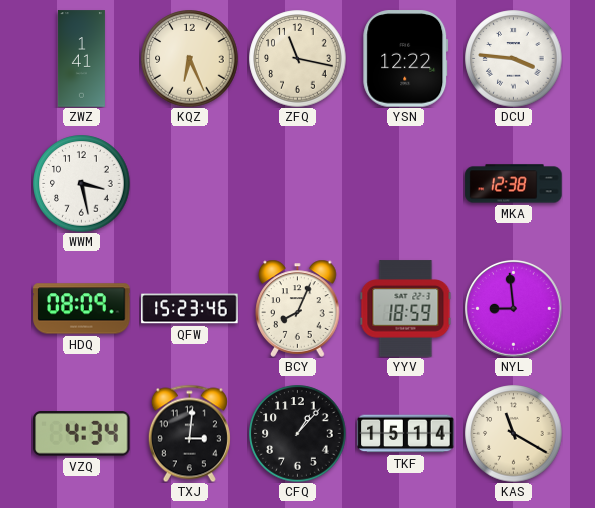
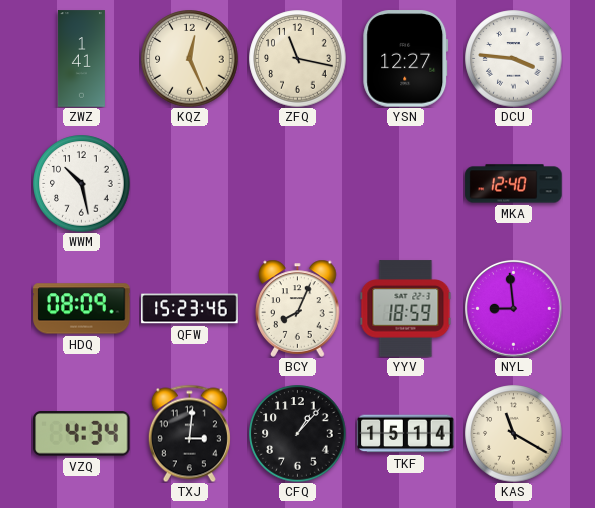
KQZ: 6:26 -> 12:26 (190, 59)
YSN: 12:22 -> 12:27 (406, 59)
WWM: 3:28 -> 10:28 (82, 184)
MKA: 12:38 -> 12:40 (514, 184)
